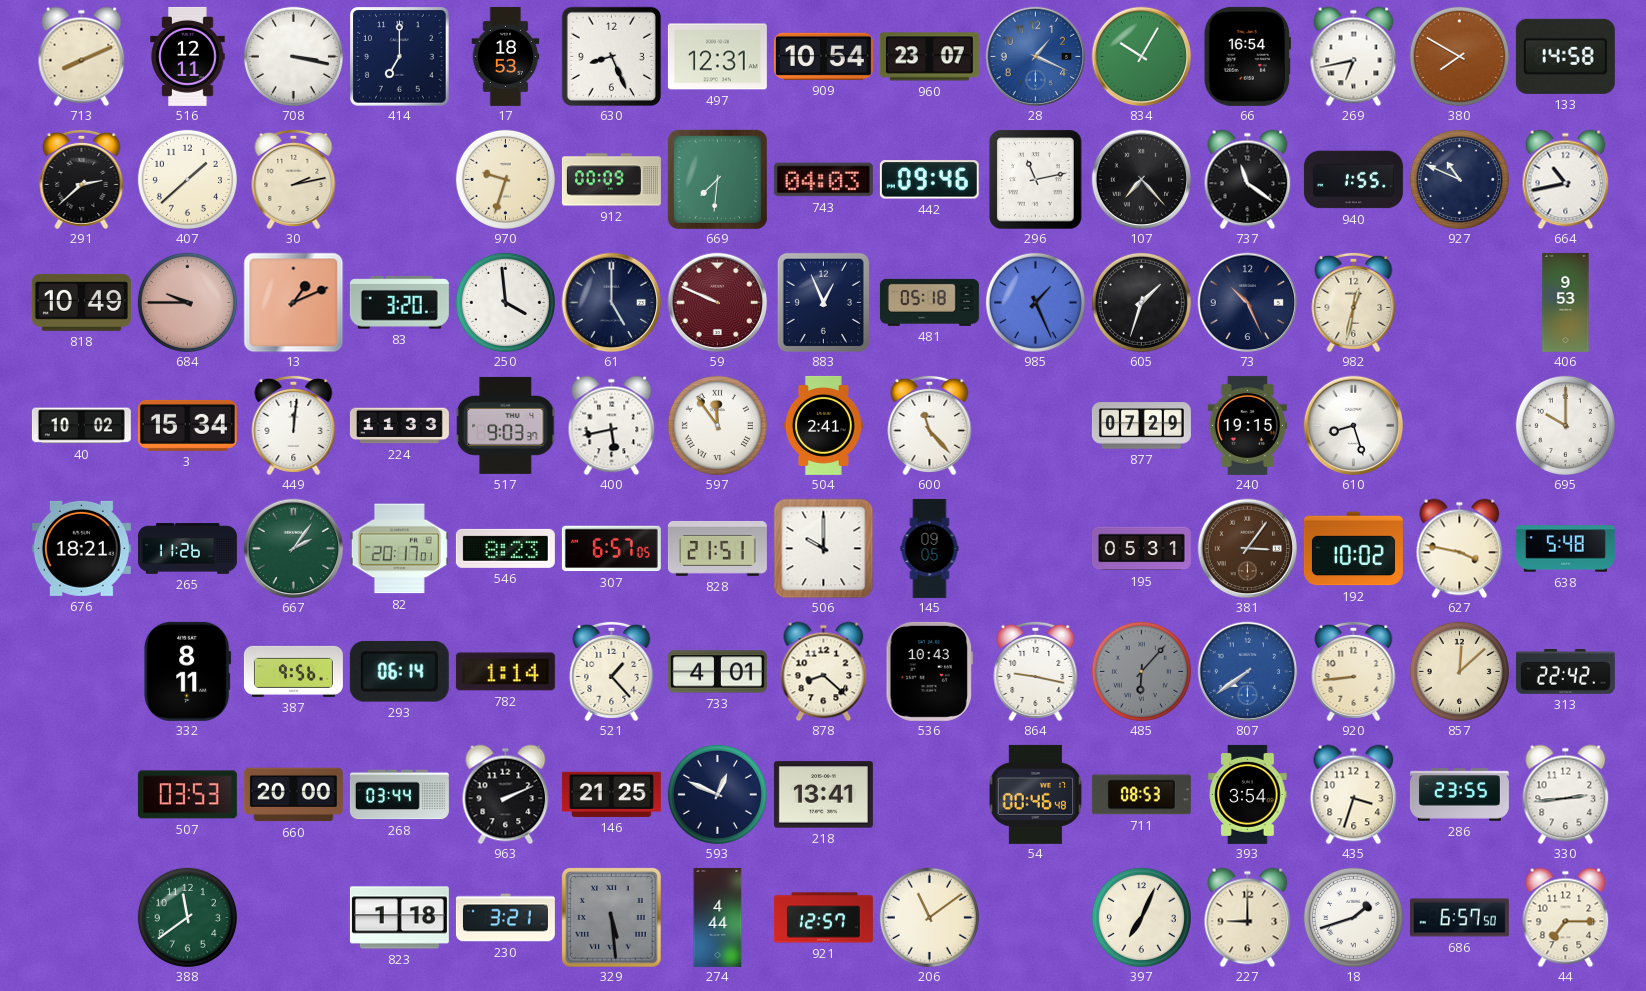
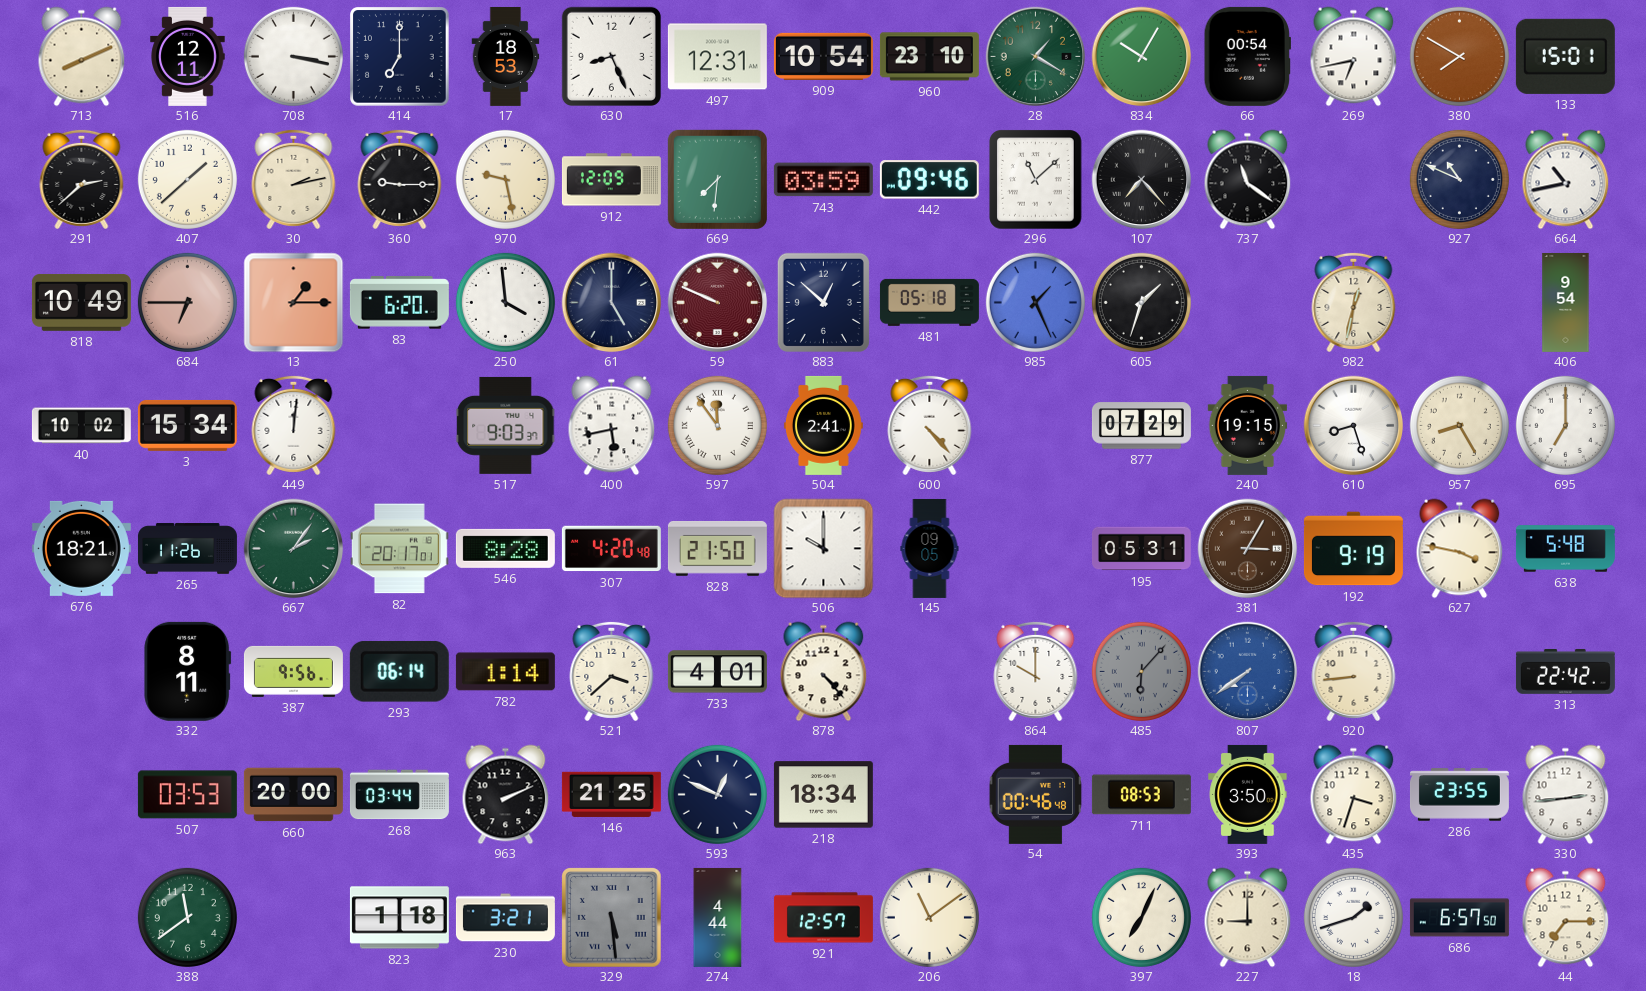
960: 23:07 -> 23:10 (929, 57)
28: 1:19 -> 1:20 (1035, 56)
28 dial: blue -> green (1035, 56)
66: 16:54 -> 00:54 (1247, 56)
133: 14:58 -> 15:01 (1565, 56)
360: none -> 9:15 (400, 179)
970: 9:33 -> 9:28 (505, 179)
912: 00:09 -> 12:09 (611, 180)
743: 04:03 -> 03:59 (823, 180)
296: 11:13 -> 11:08 (1036, 179)
940: 1:55 -> none (1353, 180)
684: 9:45 -> 6:45 (187, 302)
13: 1:11 -> 1:15 (293, 302)
83: 3:20 -> 6:20 (399, 303)
883: 12:56 -> 12:52 (823, 302)
73: 10:26 -> none (1247, 302)
406: 9:53 -> 9:54 (1566, 302)
224: 11:33 -> none (399, 426)
600: 11:23 -> 4:23 (930, 425)
957: none -> 8:25 (1459, 425)
695: 10:00 -> 7:00 (1565, 425)
546: 8:23 -> 8:28 (505, 548)
307: 6:57 -> 4:20 (611, 549)
828: 21:51 -> 21:50 (717, 548)
381: 3:06 -> 3:05 (1247, 548)
192: 10:02 -> 9:19 (1353, 549)
521: 1:23 -> 3:38 (612, 671)
878: 8:22 -> 4:23 (824, 671)
536: 10:43 -> none (929, 671)
864: 9:17 -> 10:00 (1036, 671)
857: 12:08 -> none (1459, 671)
218: 13:41 -> 18:34 (823, 795)
393: 3:54 -> 3:50 (1248, 794)
